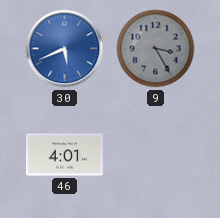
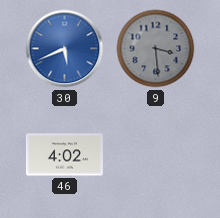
9: 3:25 -> 3:29 (156, 49)
46: 4:01 -> 4:02 (64, 155)
